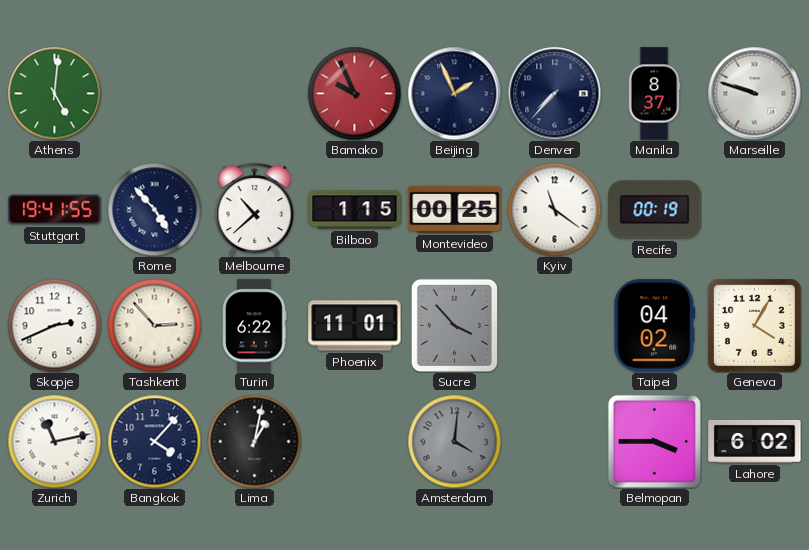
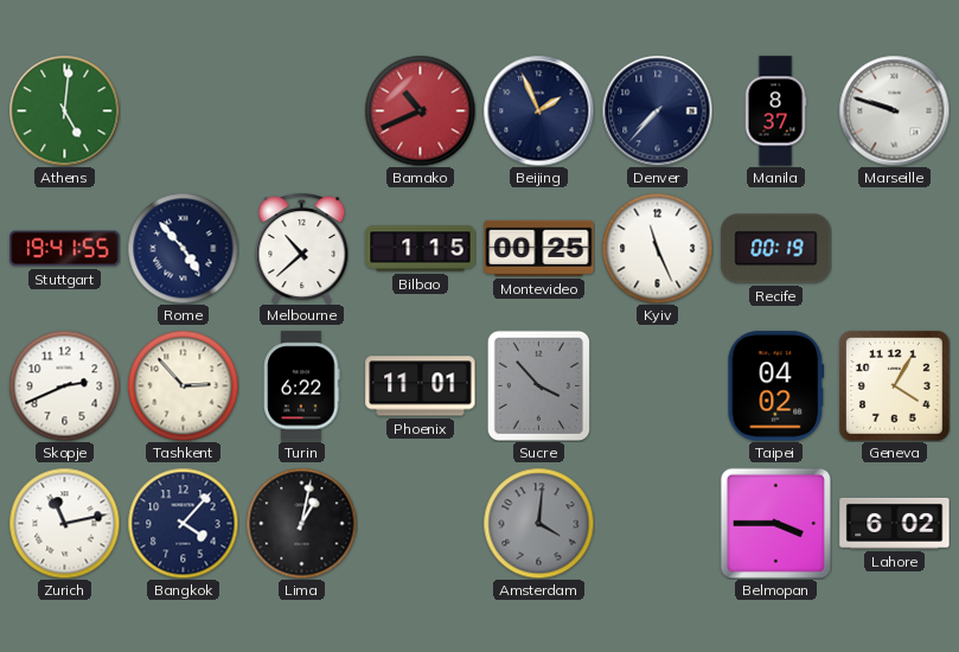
Bamako: 9:56 -> 10:41 (420, 110)
Kyiv: 11:21 -> 11:26 (657, 248)
